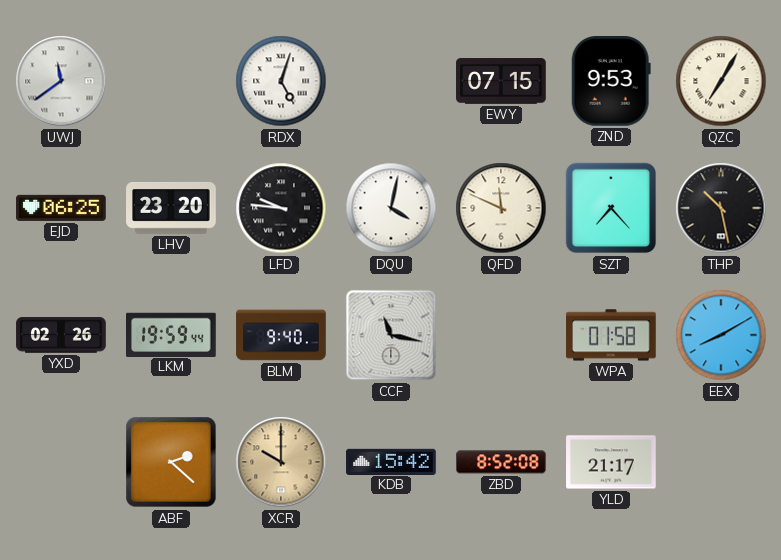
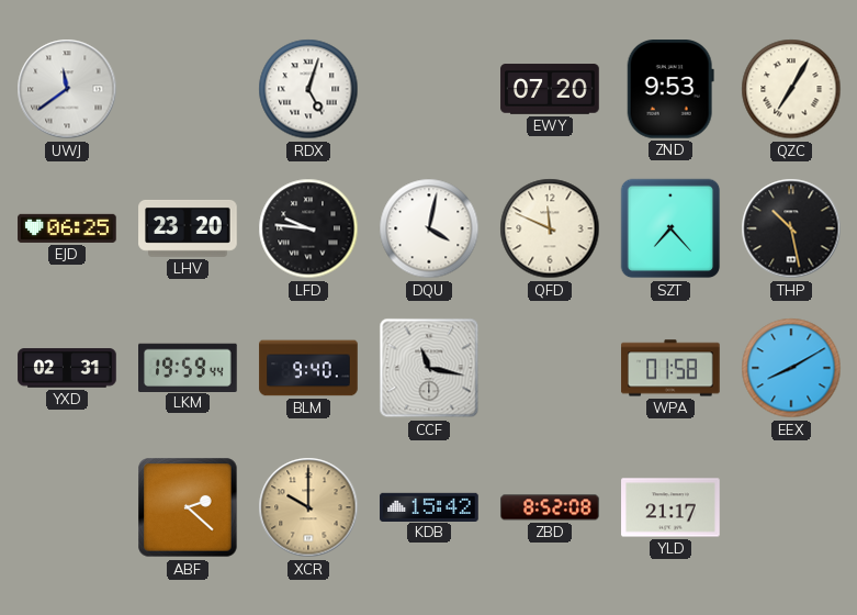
EWY: 07:15 -> 07:20 (550, 89)
YXD: 02:26 -> 02:31 (67, 368)
